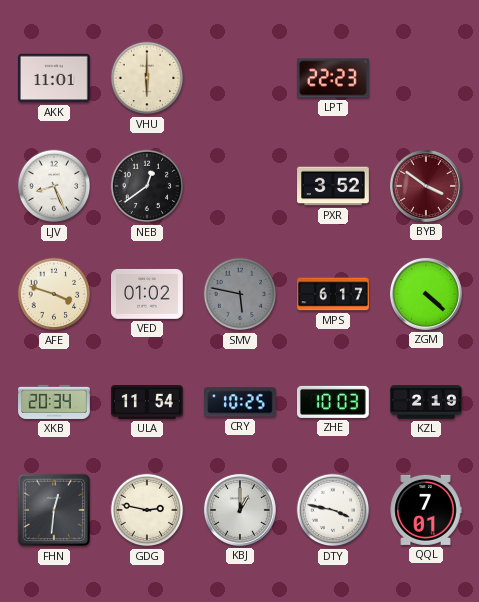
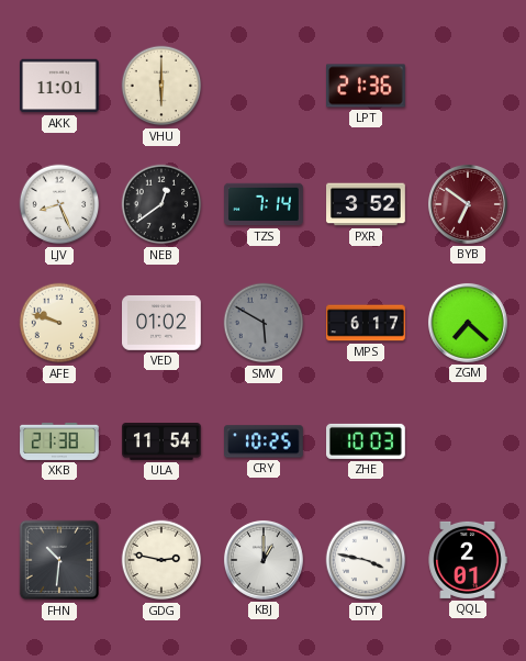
LPT: 22:23 -> 21:36 (367, 86)
TZS: none -> 7:14 (264, 204)
BYB: 3:51 -> 6:51 (468, 204)
AFE: 3:48 -> 9:48 (59, 323)
SMV: 5:47 -> 5:50 (264, 323)
ZGM: 4:22 -> 7:22 (468, 323)
XKB: 20:34 -> 21:38 (59, 441)
KZL: 2:19 -> none (426, 402)
FHN: 12:31 -> 10:31 (59, 560)
QQL: 7:01 -> 2:01 (468, 560)
